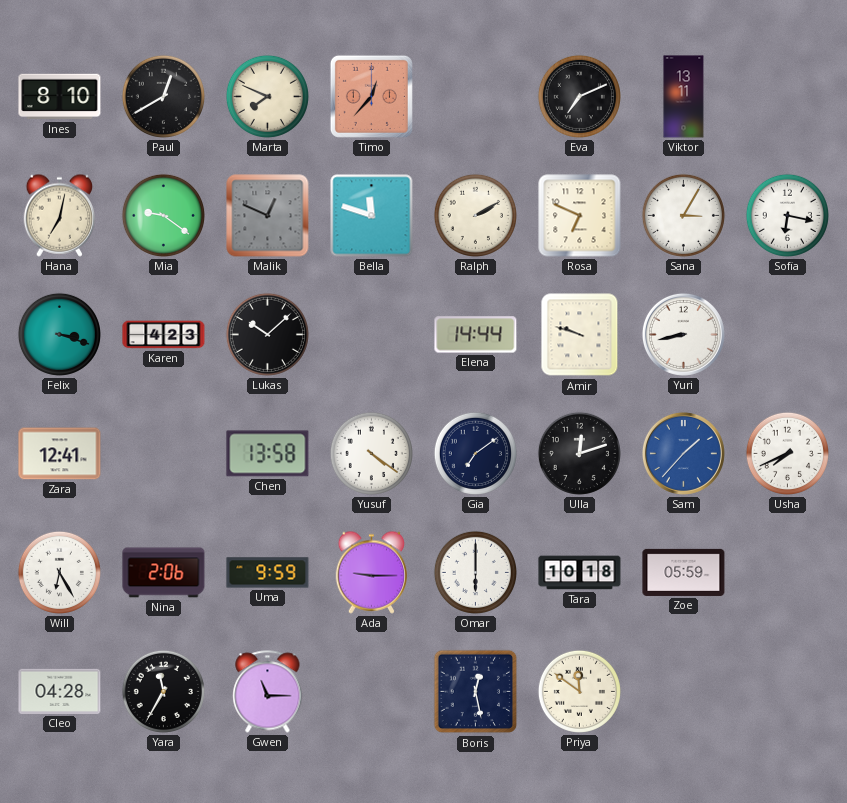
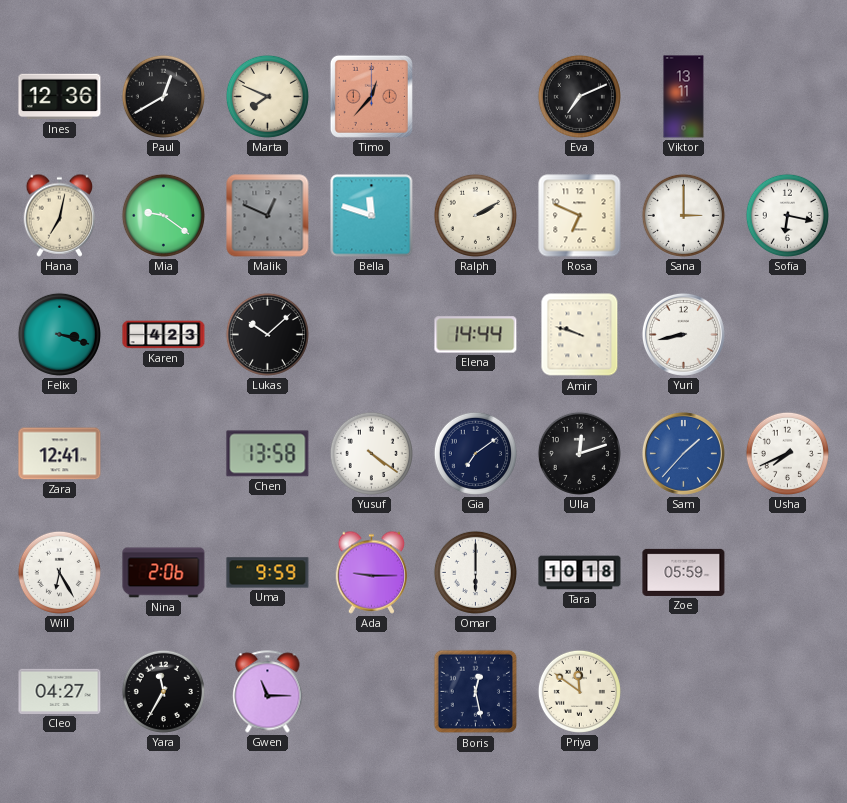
Ines: 8:10 -> 12:36 (60, 97)
Sana: 3:05 -> 3:00 (683, 215)
Cleo: 04:28 -> 04:27 (60, 691)
